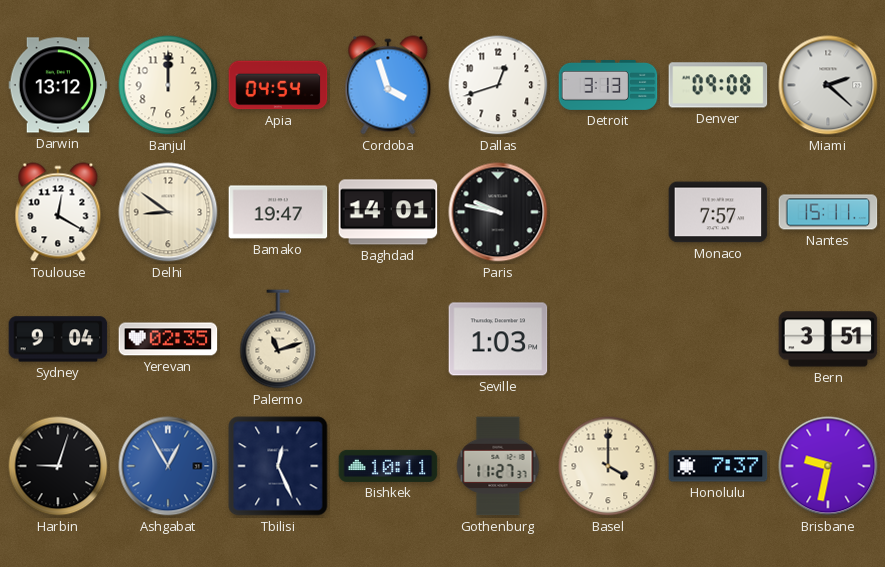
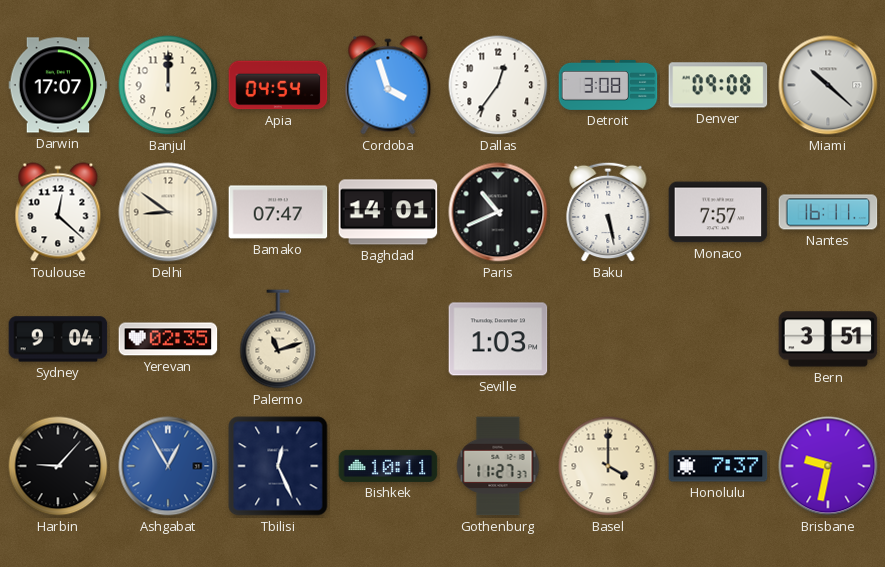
Darwin: 13:12 -> 17:07 (58, 85)
Dallas: 12:42 -> 12:36 (498, 85)
Detroit: 3:13 -> 3:08 (608, 85)
Miami: 2:22 -> 10:22 (828, 85)
Toulouse: 12:20 -> 12:22 (58, 212)
Bamako: 19:47 -> 07:47 (278, 212)
Paris: 9:47 -> 10:41 (498, 212)
Baku: none -> 5:28 (608, 212)
Nantes: 15:11 -> 16:11 (828, 212)
Harbin: 9:03 -> 9:07 (58, 466)
